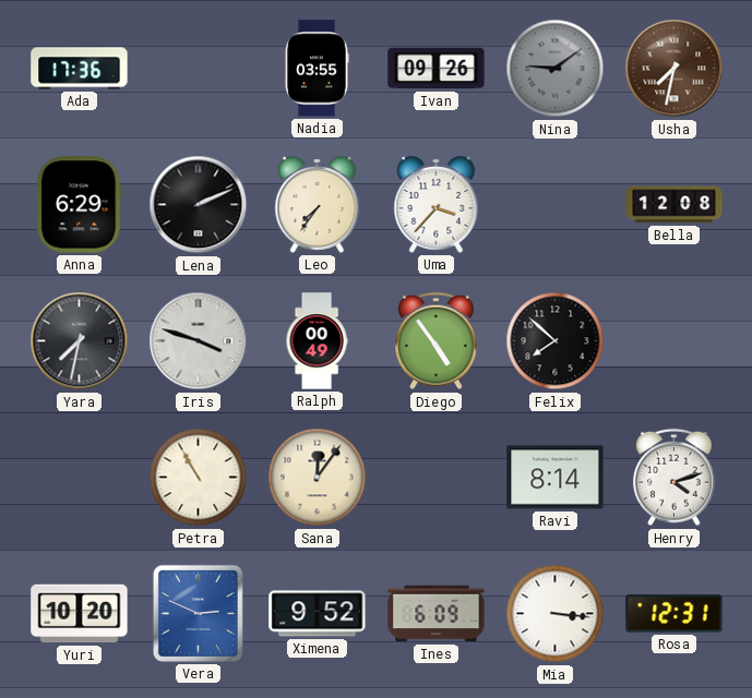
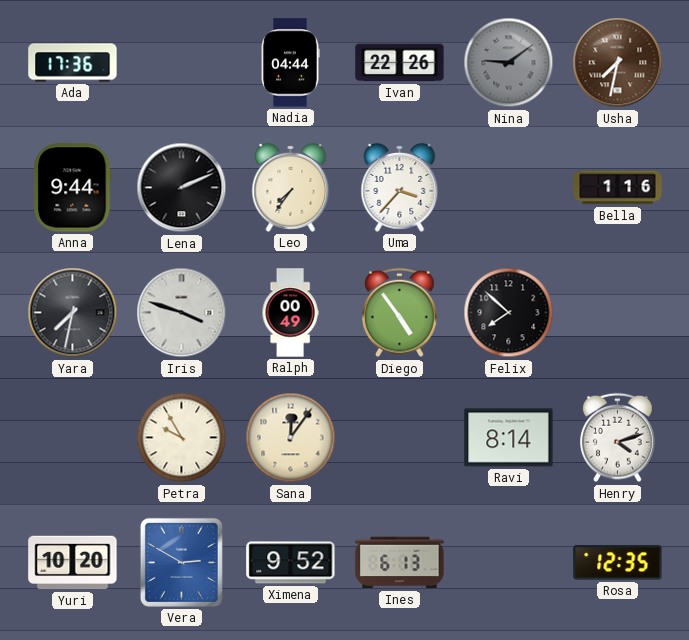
Nadia: 03:55 -> 04:44 (290, 63)
Ivan: 09:26 -> 22:26 (400, 63)
Anna: 6:29 -> 9:44 (73, 188)
Bella: 12:08 -> 1:16 (618, 188)
Petra: 10:55 -> 9:55 (182, 438)
Vera: 2:49 -> 2:50 (181, 562)
Ines: 6:09 -> 6:13 (400, 563)
Mia: 3:16 -> none (556, 614)
Rosa: 12:31 -> 12:35 (618, 563)
